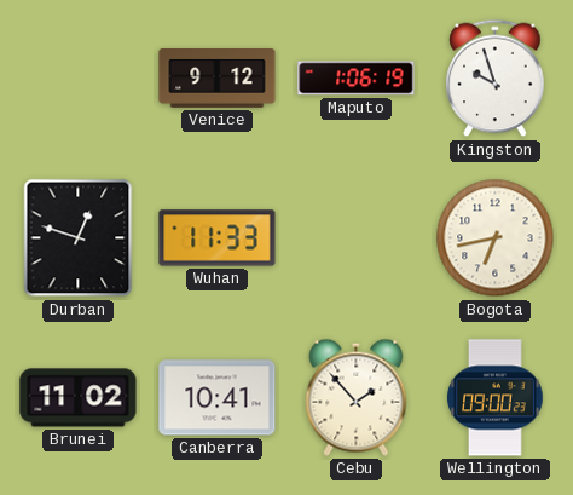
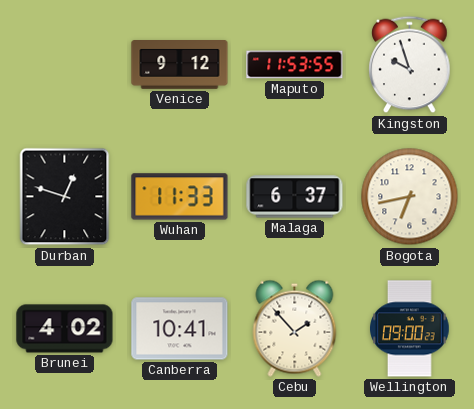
Maputo: 1:06 -> 11:53 (295, 65)
Malaga: none -> 6:37 (295, 197)
Brunei: 11:02 -> 4:02 (65, 329)
